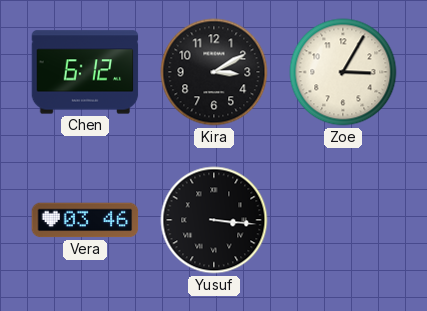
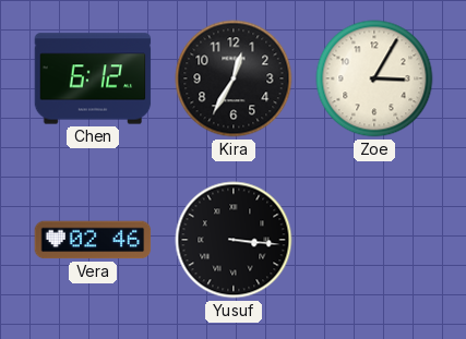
Kira: 3:10 -> 12:35 (234, 78)
Vera: 03:46 -> 02:46 (93, 240)
